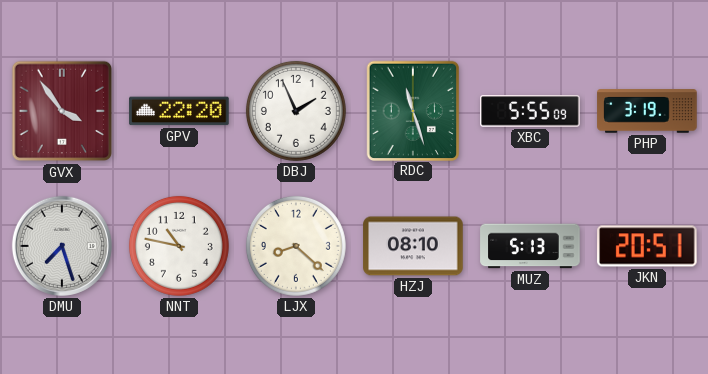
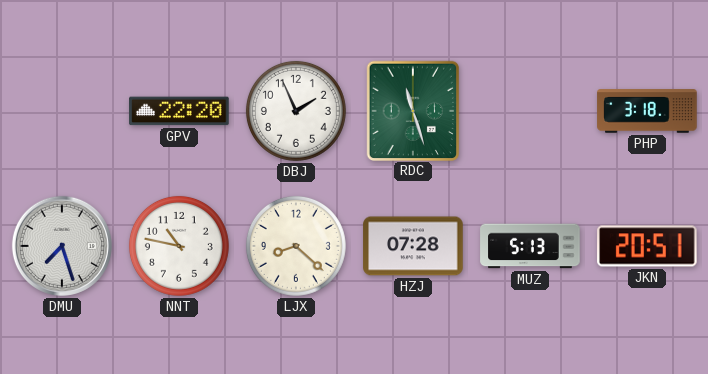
GVX: 3:54 -> none (62, 111)
XBC: 5:55 -> none (530, 111)
PHP: 3:19 -> 3:18 (647, 111)
HZJ: 08:10 -> 07:28 (413, 246)
